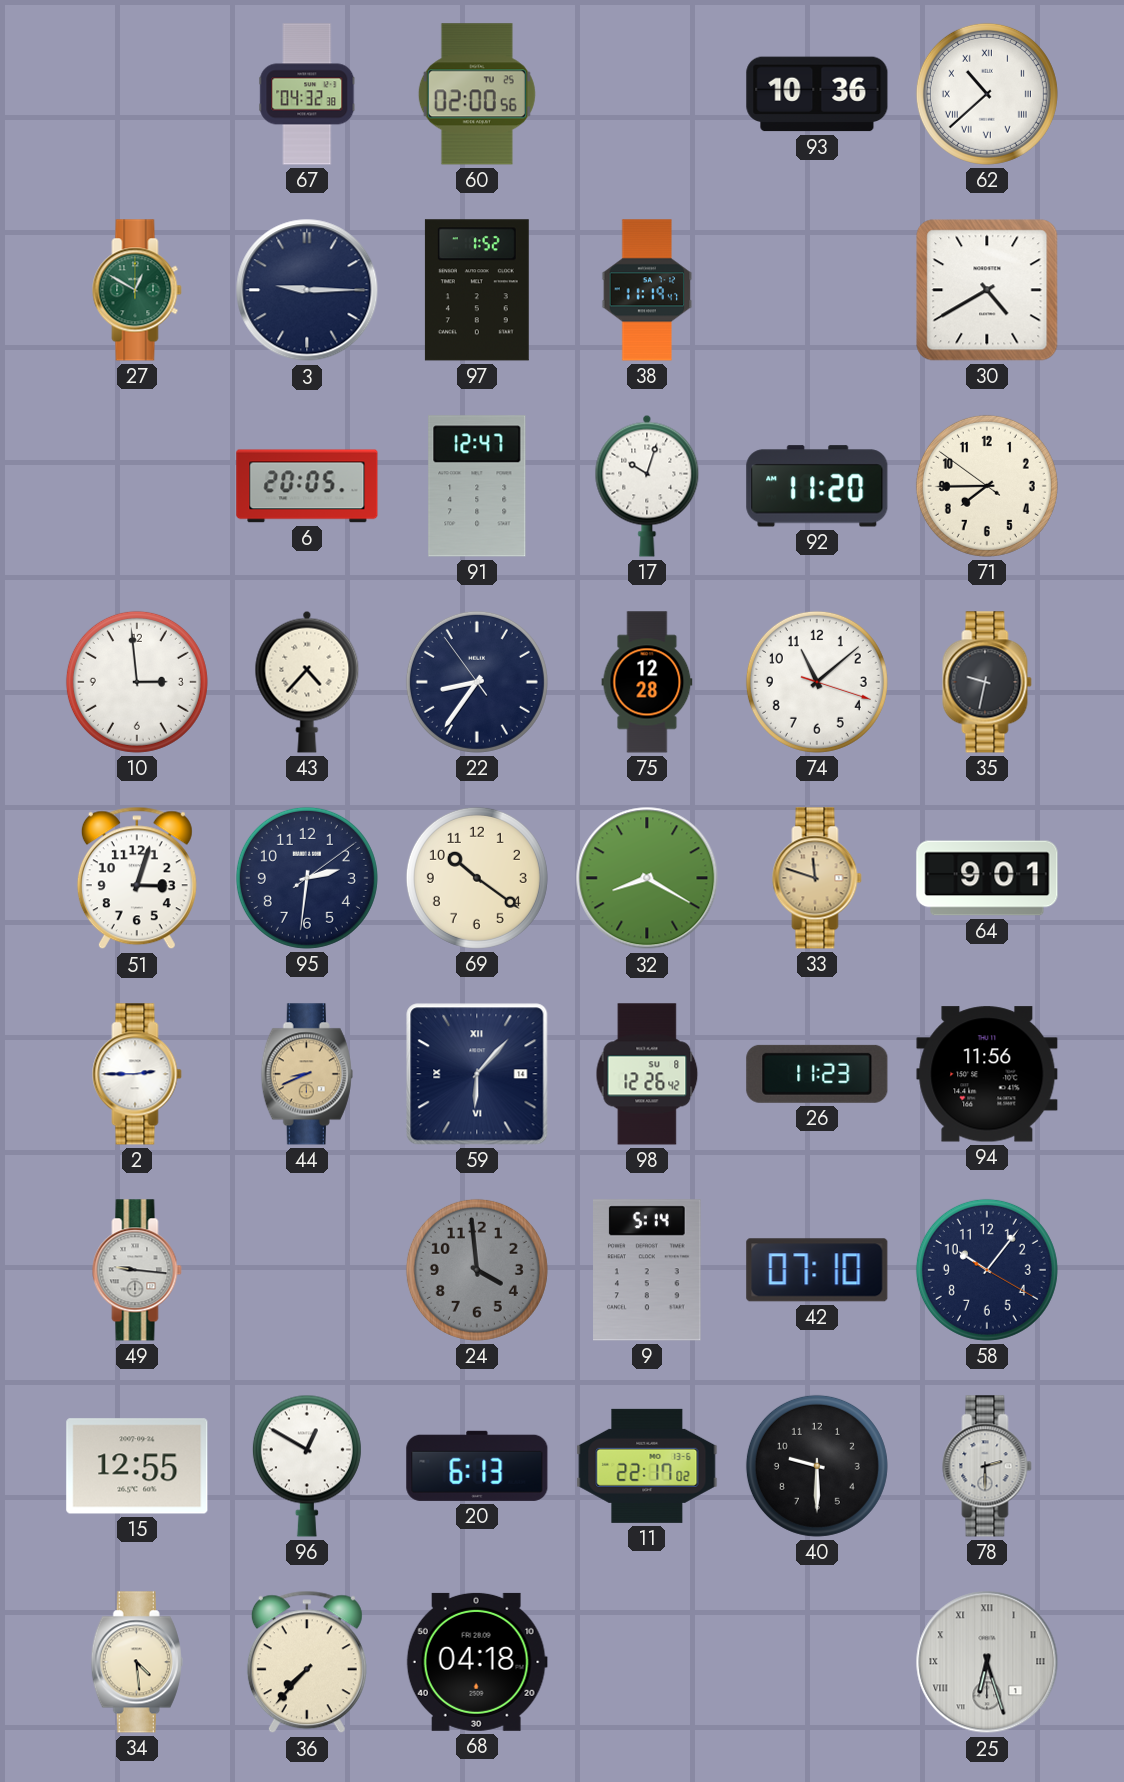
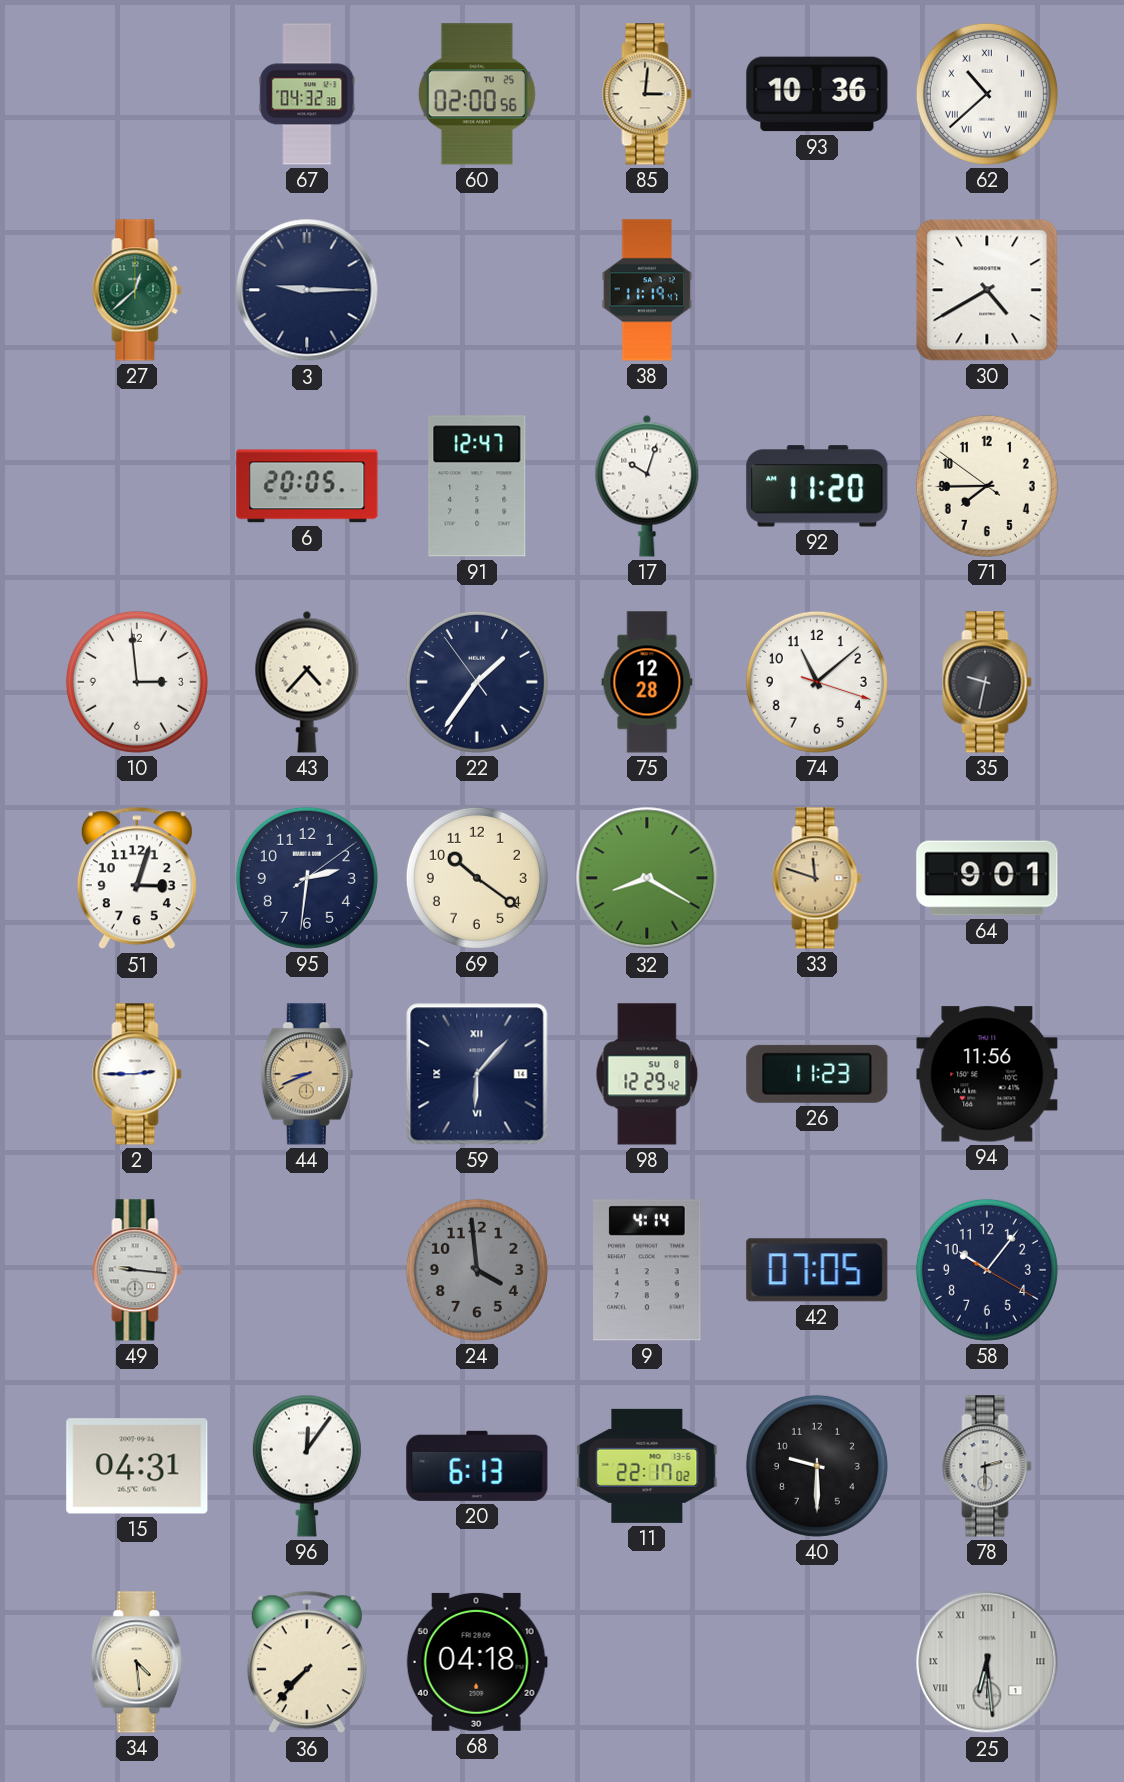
85: none -> 3:01 (647, 94)
27: 12:50 -> 12:38 (137, 290)
97: 1:52 -> none (477, 290)
22: 8:35 -> 1:35 (477, 682)
98: 12:26 -> 12:29 (647, 1074)
9: 5:14 -> 4:14 (648, 1270)
42: 07:10 -> 07:05 (817, 1270)
15: 12:55 -> 04:31 (137, 1466)
96: 12:50 -> 12:06 (307, 1466)
25: 6:27 -> 6:29 (987, 1662)
